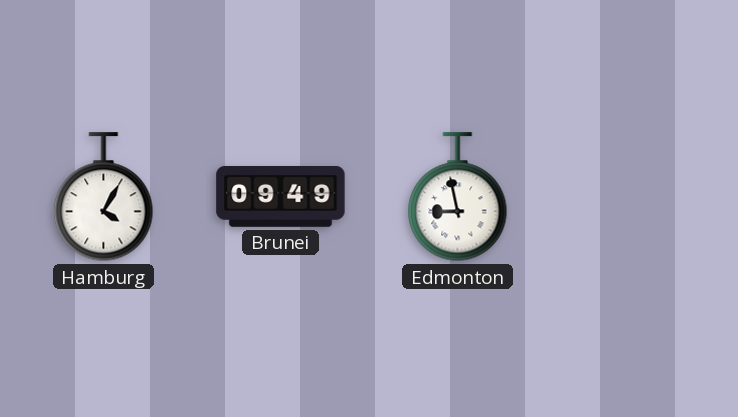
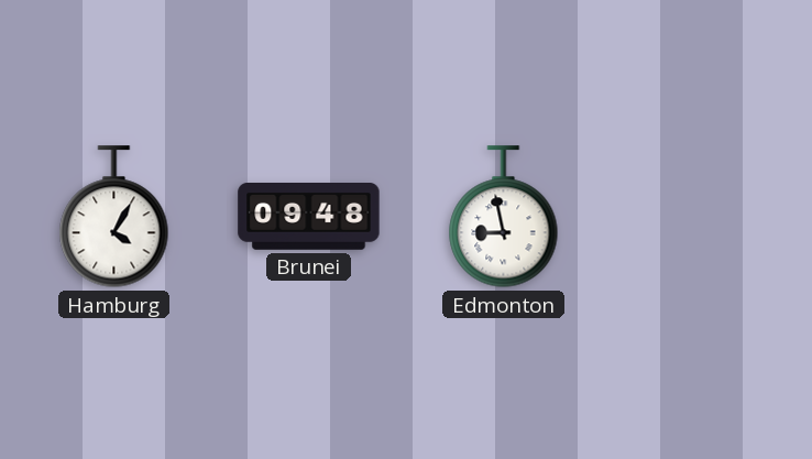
Brunei: 09:49 -> 09:48 (309, 217)
